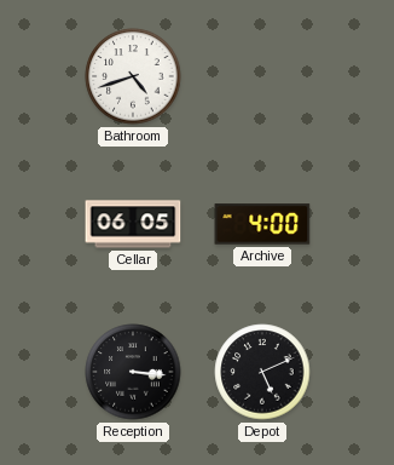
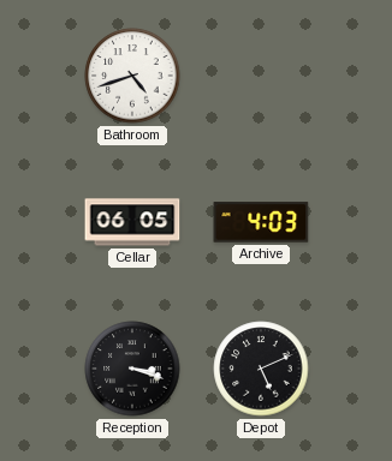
Archive: 4:00 -> 4:03 (261, 222)
Reception: 3:16 -> 3:18 (132, 369)
